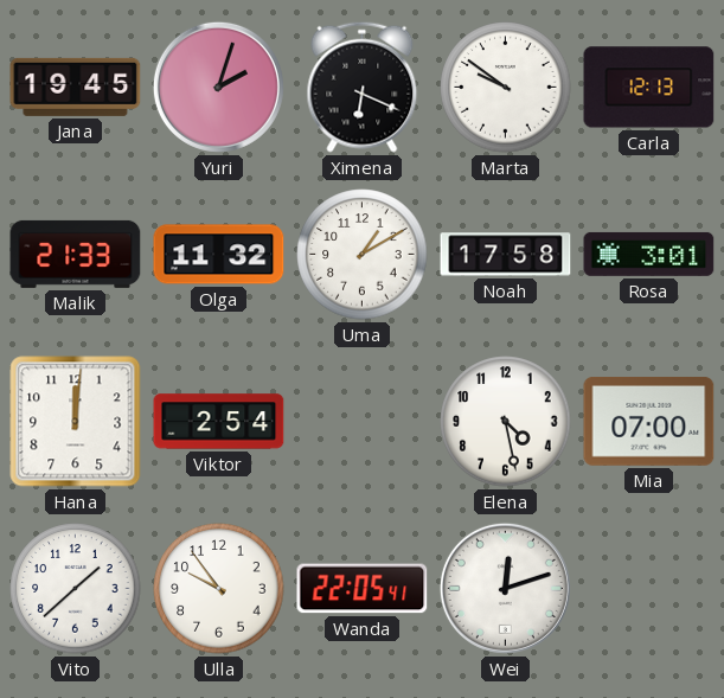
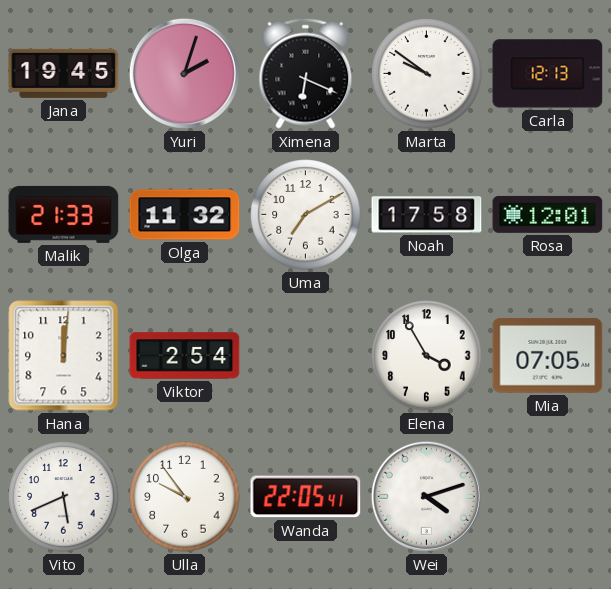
Uma: 1:10 -> 7:10 (306, 215)
Rosa: 3:01 -> 12:01 (548, 214)
Elena: 4:28 -> 3:55 (427, 356)
Mia: 07:00 -> 07:05 (548, 355)
Vito: 1:38 -> 5:41 (64, 497)
Wei: 12:12 -> 4:12 (426, 496)
